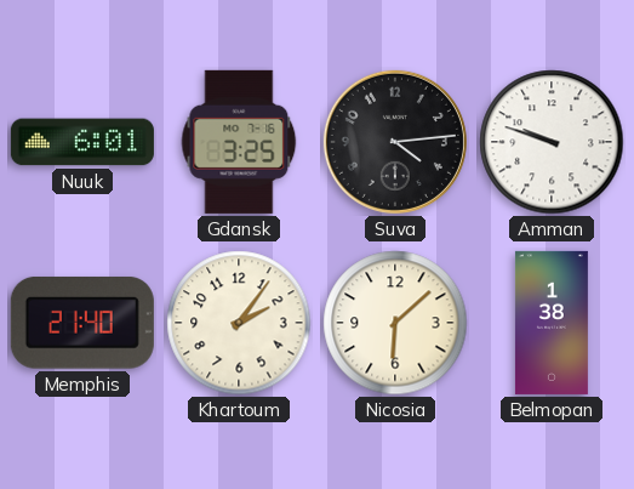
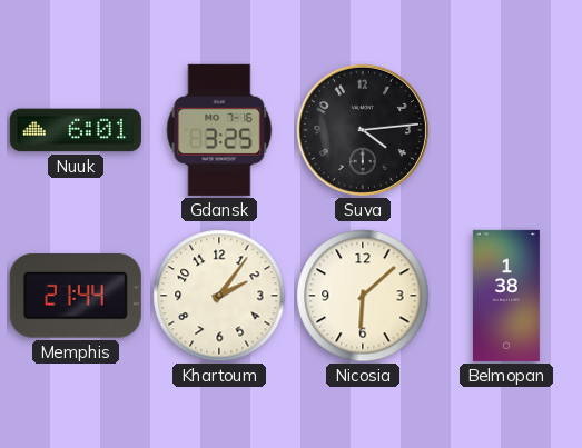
Amman: 9:48 -> none (552, 142)
Memphis: 21:40 -> 21:44 (76, 296)
